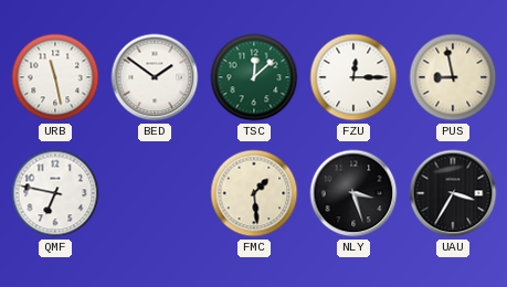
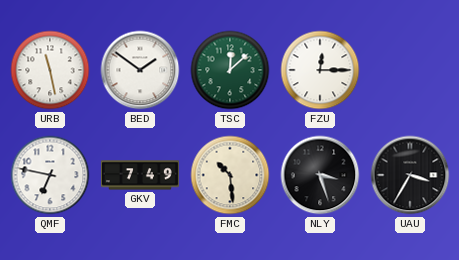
PUS: 8:58 -> none (453, 77)
GKV: none -> 7:49 (140, 175)
FMC: 1:29 -> 10:29 (230, 175)
